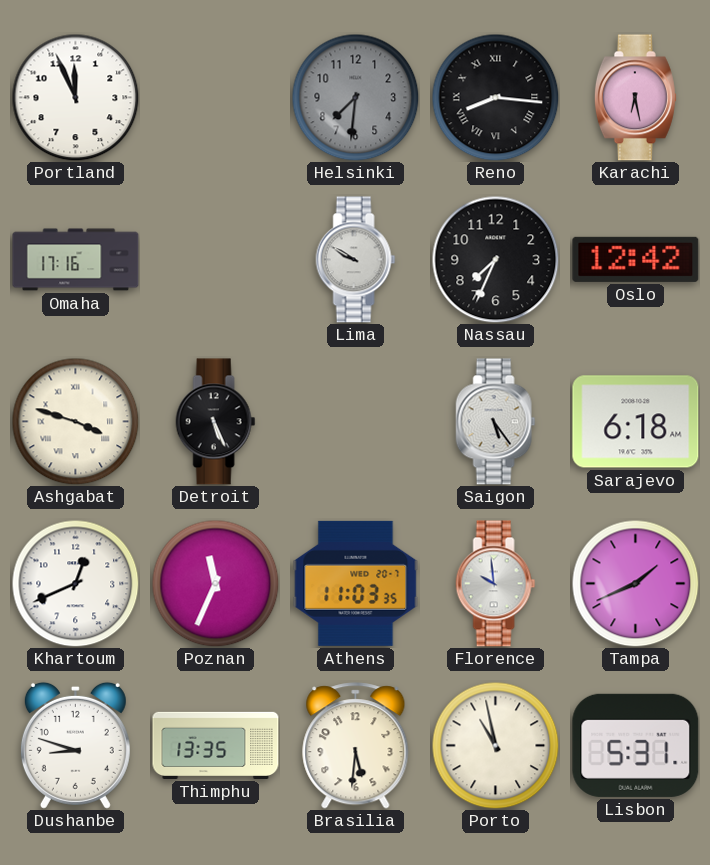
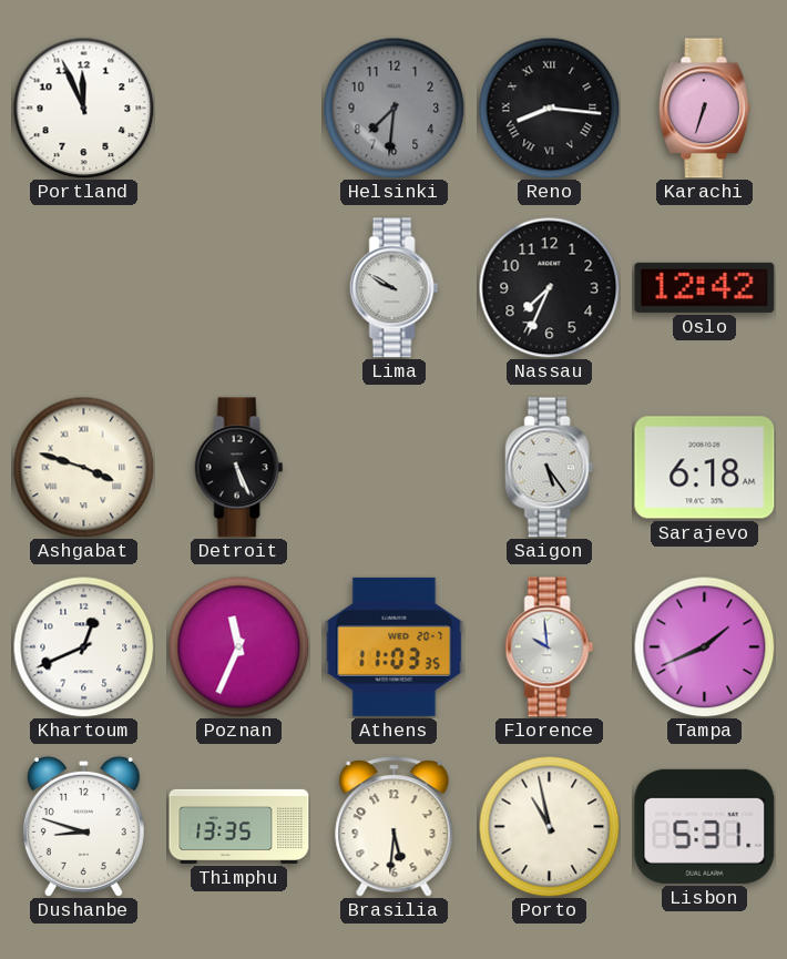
Karachi: 6:28 -> 6:33 (704, 109)
Omaha: 17:16 -> none (76, 260)
